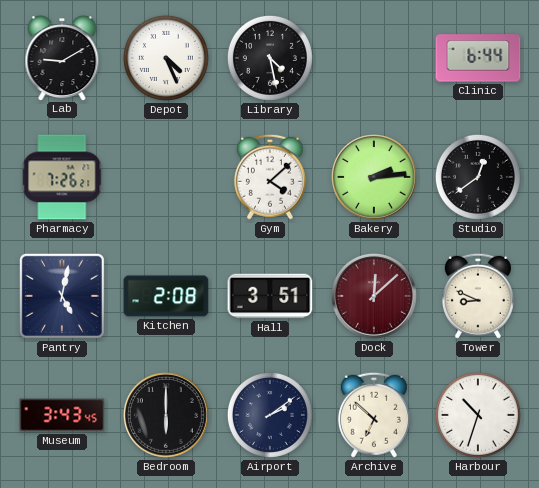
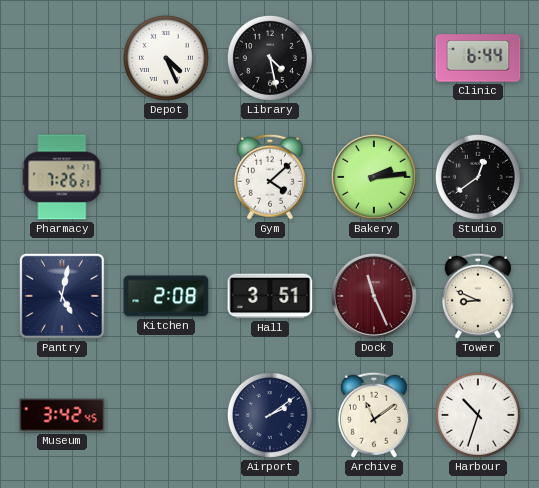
Lab: 9:10 -> none (62, 58)
Dock: 12:08 -> 11:26 (374, 296)
Museum: 3:43 -> 3:42 (62, 415)
Bedroom: 6:00 -> none (166, 415)
Archive: 6:52 -> 11:09 (374, 415)
